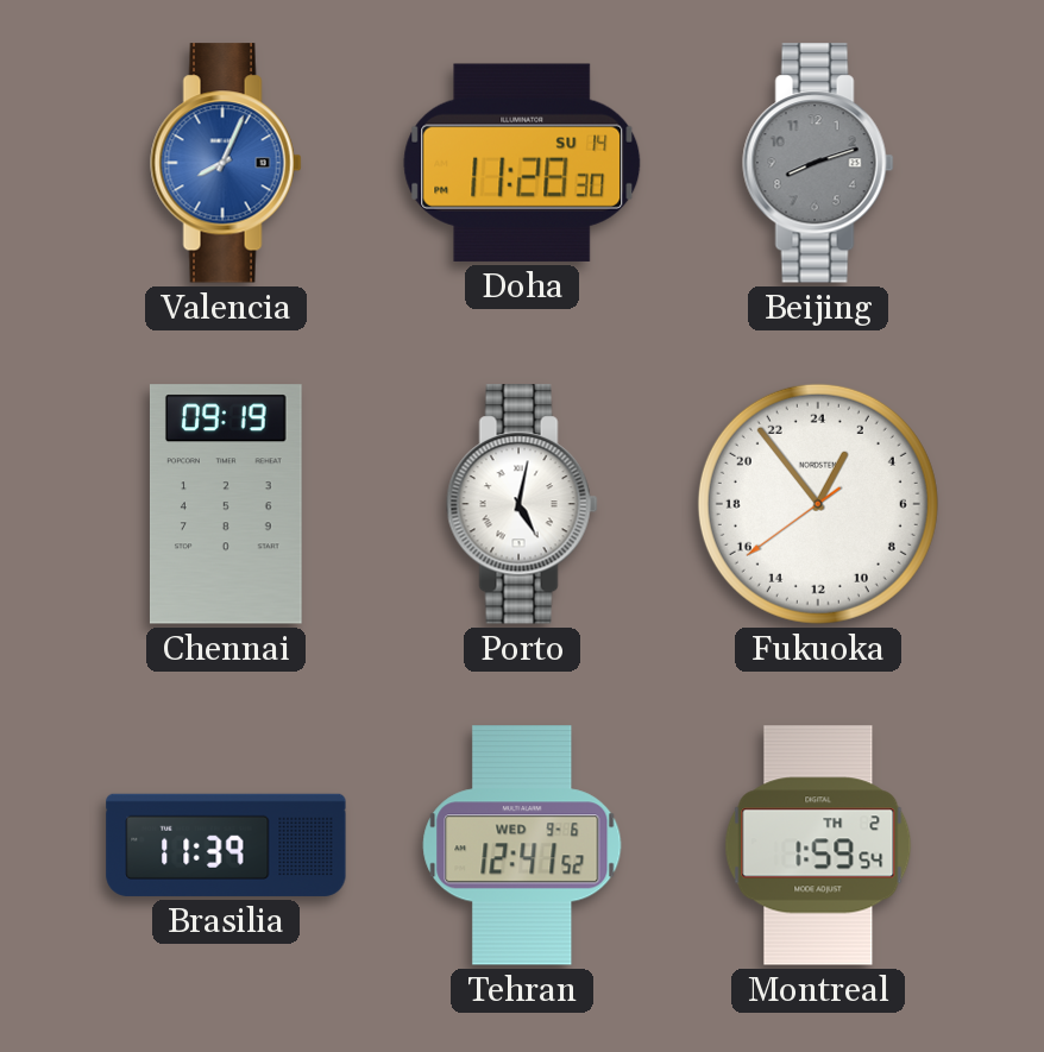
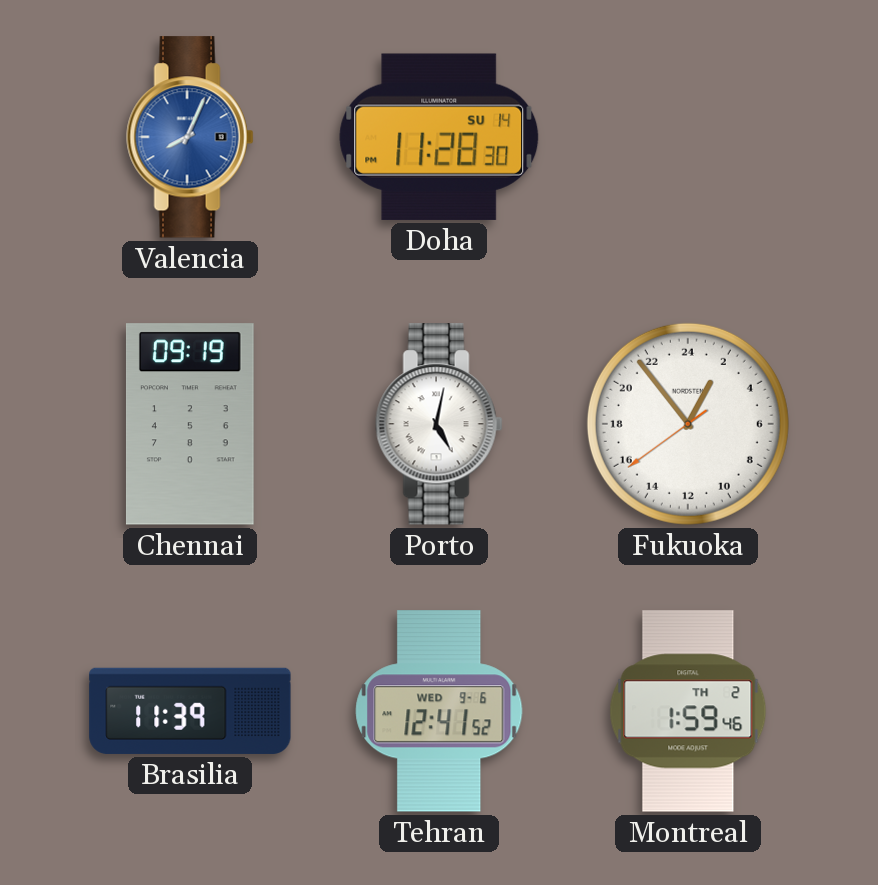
Beijing: 8:12 -> none (818, 163)
Montreal: 1:59:54 -> 1:59:46 (688, 711)
